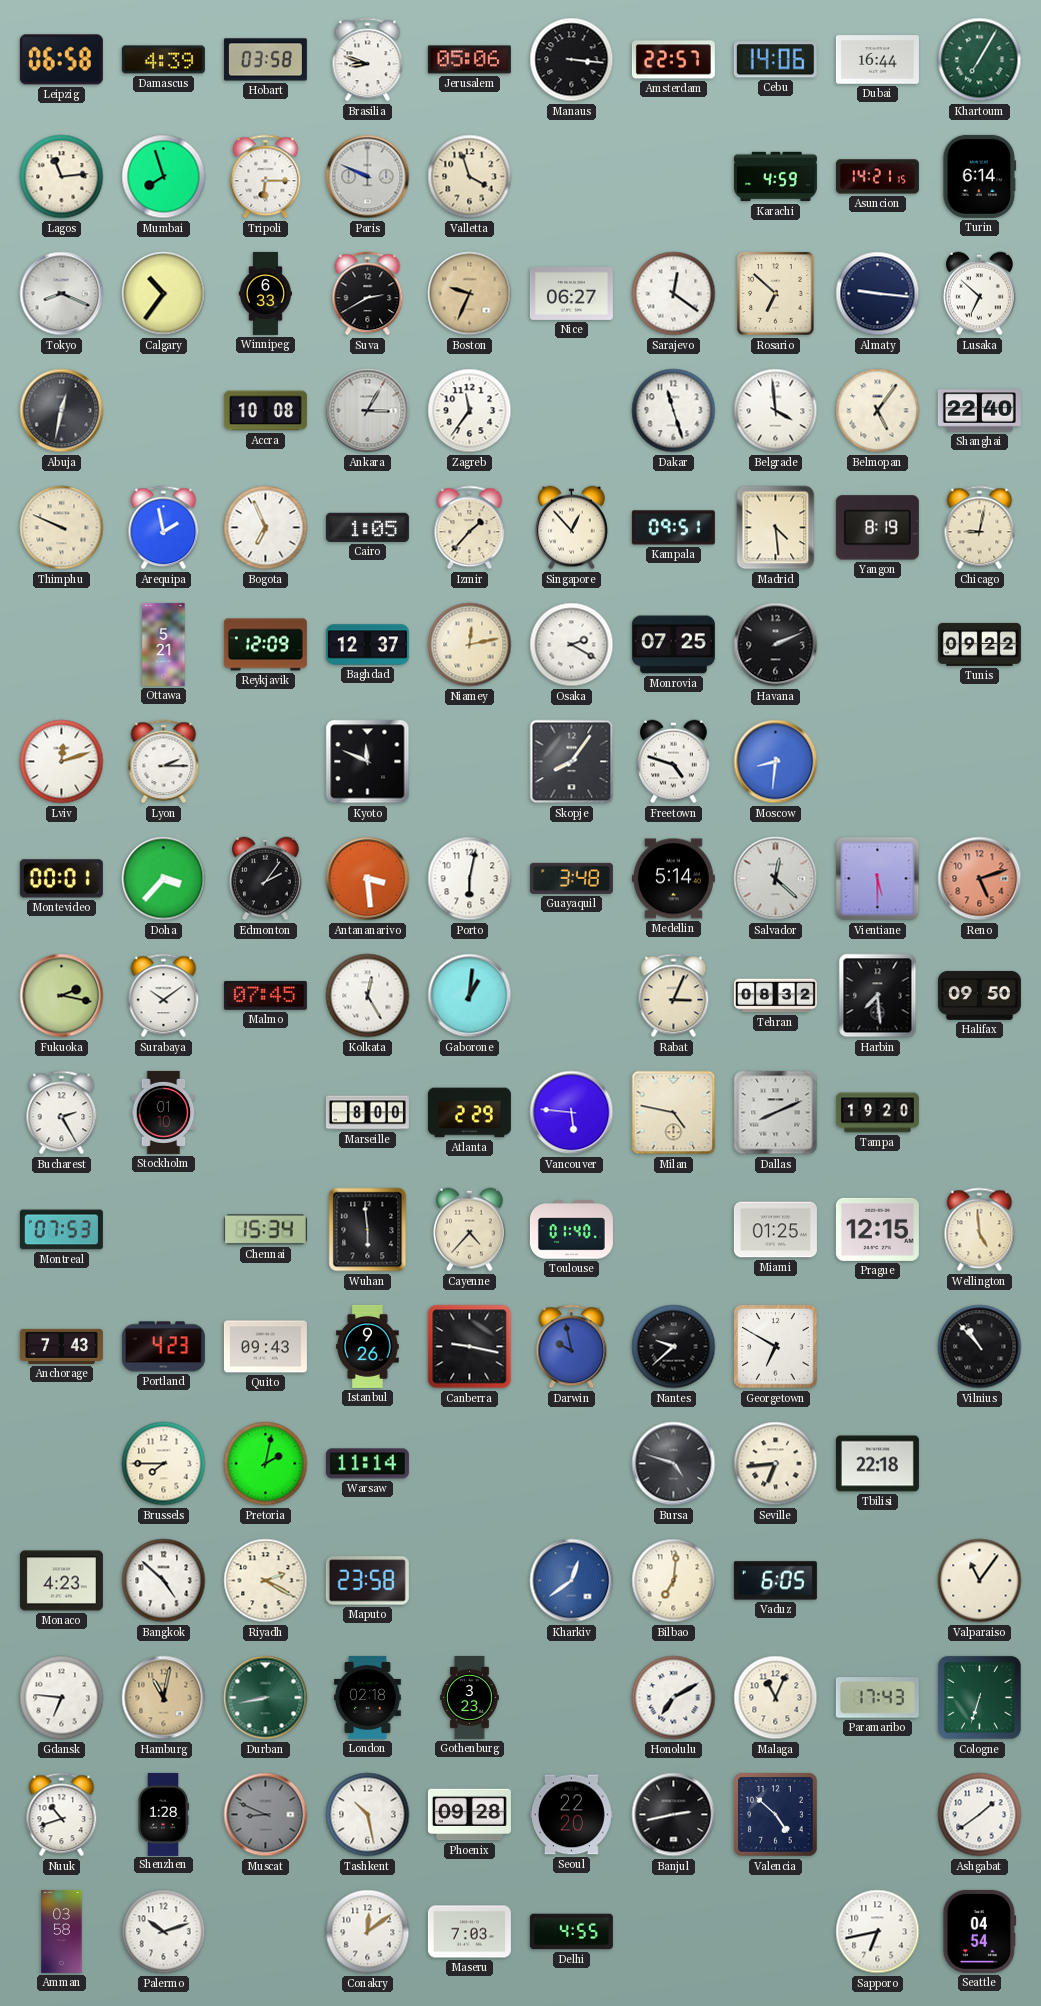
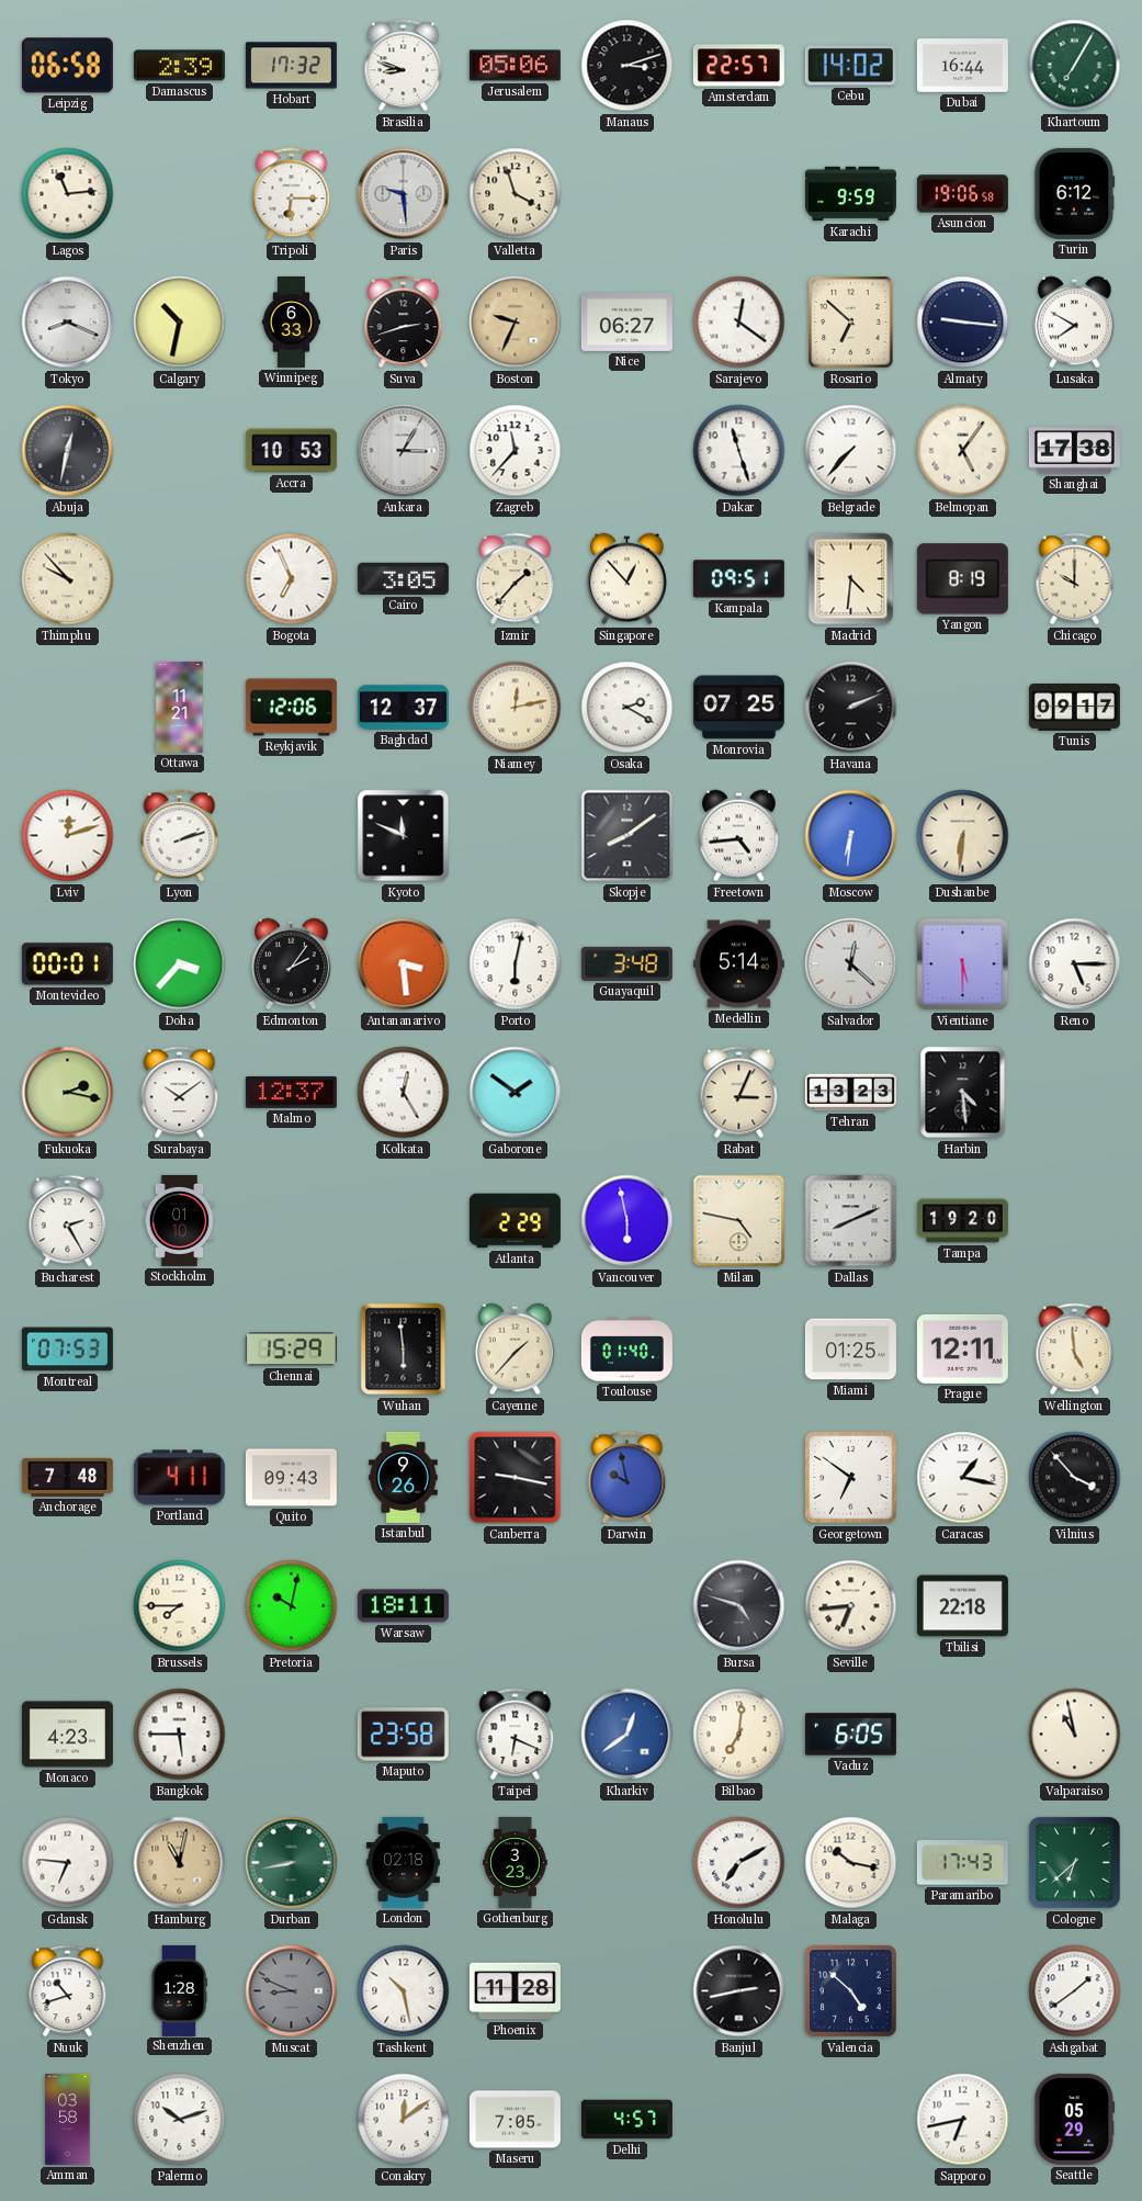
Damascus: 4:39 -> 2:39 (179, 66)
Hobart: 03:58 -> 17:32 (291, 66)
Manaus: 3:16 -> 3:12 (627, 66)
Cebu: 14:06 -> 14:02 (850, 66)
Mumbai: 7:57 -> none (164, 177)
Paris: 9:49 -> 9:29 (404, 194)
Karachi: 4:59 -> 9:59 (850, 194)
Asuncion: 14:21 -> 19:06 (962, 194)
Turin: 6:14 -> 6:12 (1075, 193)
Calgary: 10:36 -> 10:32 (180, 323)
Suva: 2:40 -> 2:42 (404, 323)
Lusaka: 6:52 -> 7:50 (1075, 323)
Accra: 10:08 -> 10:53 (291, 451)
Zagreb: 11:36 -> 11:37 (516, 451)
Belgrade: 3:59 -> 7:37 (851, 451)
Shanghai: 22:40 -> 17:38 (1074, 451)
Thimphu: 9:49 -> 9:53 (68, 579)
Arequipa: 1:58 -> none (164, 528)
Cairo: 1:05 -> 3:05 (403, 578)
Madrid: 4:29 -> 4:31 (851, 579)
Chicago: 9:02 -> 10:00 (1075, 579)
Ottawa: 5:21 -> 11:21 (180, 707)
Reykjavik: 12:09 -> 12:06 (291, 708)
Tunis: 09:22 -> 09:17 (1074, 707)
Lyon: 2:15 -> 2:12 (180, 836)
Skopje: 8:06 -> 8:09 (627, 836)
Freetown: 4:48 -> 4:44 (739, 836)
Moscow: 8:31 -> 6:31 (851, 836)
Dushanbe: none -> 6:31 (963, 836)
Reno: 5:12 -> 5:15 (1075, 964)
Reno dial: salmon -> white (1075, 964)
Malmo: 07:45 -> 12:37 (291, 1092)
Gaborone: 1:01 -> 1:51 (516, 1093)
Tehran: 08:32 -> 13:23 (850, 1093)
Harbin: 7:29 -> 4:29 (963, 1093)
Halifax: 09:50 -> none (979, 995)
Marseille: 8:00 -> none (367, 1113)
Vancouver: 5:46 -> 5:58 (627, 1221)
Chennai: 15:34 -> 15:29 (291, 1350)
Cayenne: 4:37 -> 1:37 (516, 1350)
Prague: 12:15 -> 12:11 (962, 1348)
Anchorage: 7:43 -> 7:48 (67, 1477)
Portland: 4:23 -> 4:11 (179, 1478)
Nantes: 9:38 -> none (674, 1347)
Georgetown: 6:50 -> 6:51 (851, 1478)
Caracas: none -> 1:17 (963, 1478)
Vilnius: 10:53 -> 3:53 (1075, 1478)
Pretoria: 2:02 -> 10:02 (292, 1606)
Warsaw: 11:14 -> 18:11 (403, 1606)
Bangkok: 4:52 -> 5:45 (180, 1735)
Riyadh: 2:20 -> none (266, 1581)
Taipei: none -> 6:19 (516, 1735)
Valparaiso: 11:06 -> 10:58 (1075, 1735)
Malaga: 11:04 -> 10:17 (851, 1863)
Cologne: 6:33 -> 6:38 (1074, 1862)
Phoenix: 09:28 -> 11:28 (515, 1991)
Seoul: 22:20 -> none (571, 1815)
Maseru: 7:03 -> 7:05 (515, 2120)
Delhi: 4:55 -> 4:57 (626, 2120)
Seattle: 04:54 -> 05:29 (1075, 2119)
